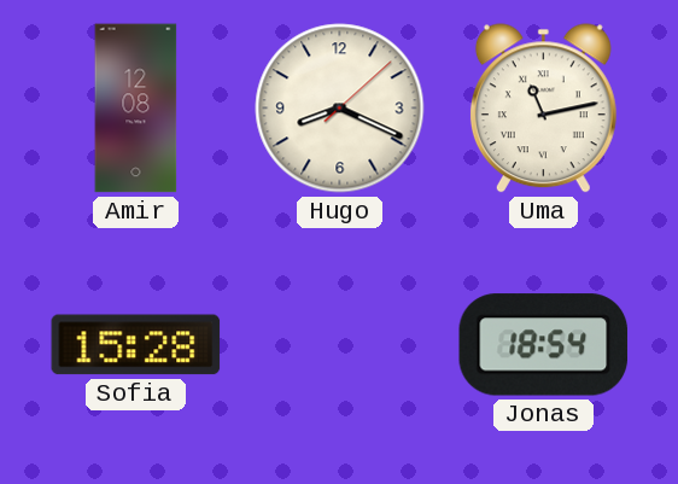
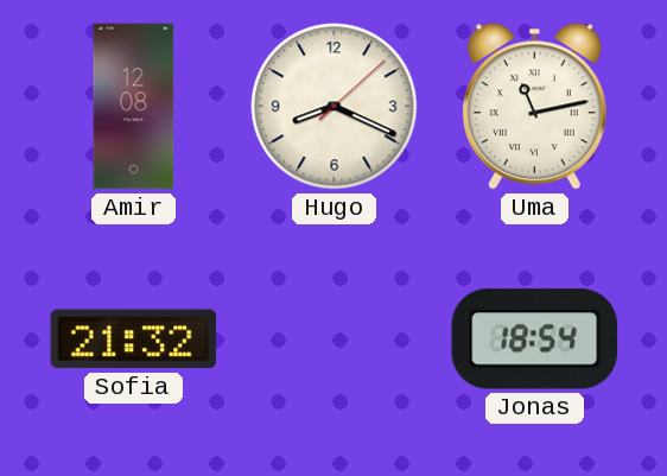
Sofia: 15:28 -> 21:32 (134, 339)
